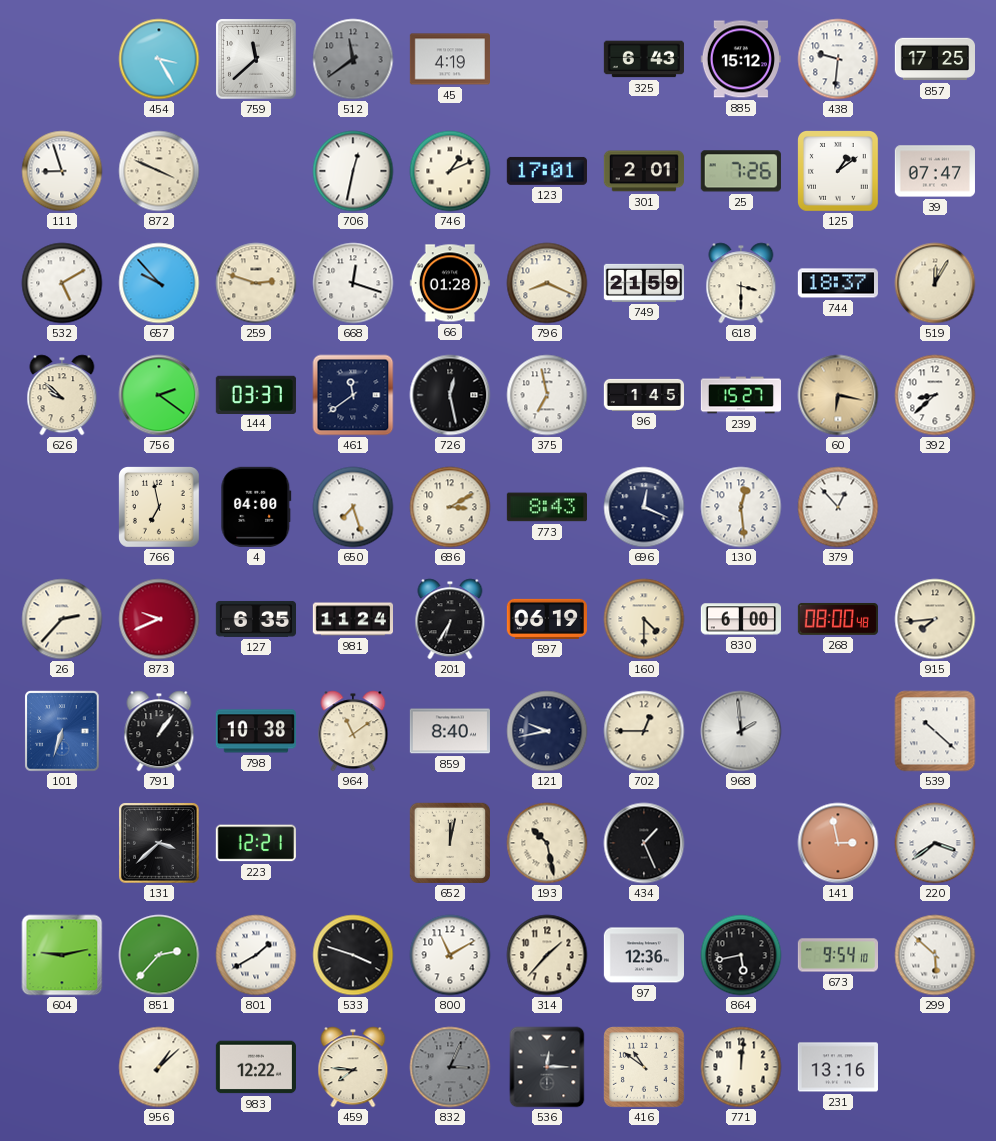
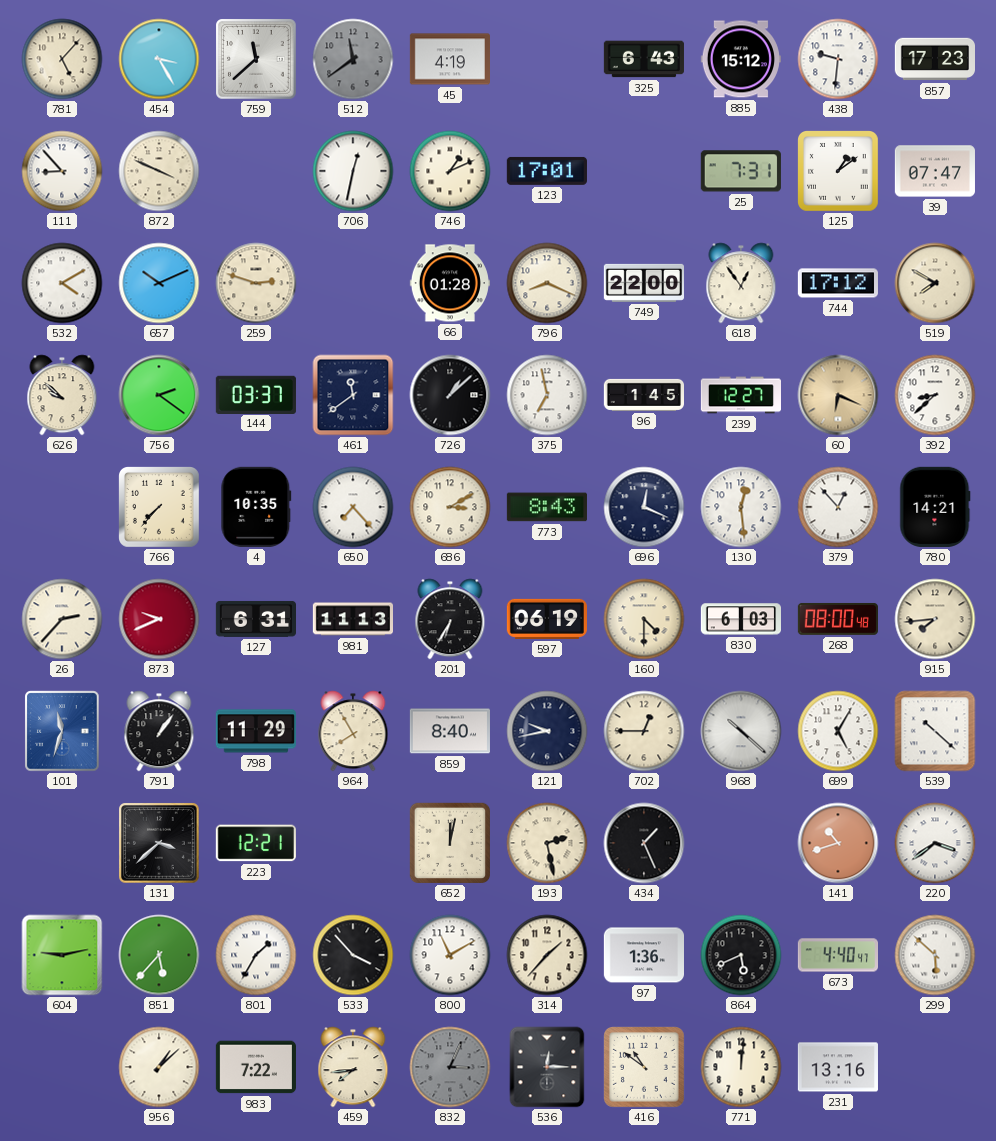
781: none -> 5:07 (62, 59)
857: 17:25 -> 17:23 (934, 59)
111: 8:57 -> 8:53 (62, 171)
301: 2:01 -> none (644, 171)
25: 7:26 -> 7:31 (741, 171)
532: 5:10 -> 4:10 (62, 283)
657: 9:53 -> 10:11 (159, 283)
668: 12:18 -> none (353, 283)
749: 21:59 -> 22:00 (643, 283)
618: 3:30 -> 12:54 (741, 283)
744: 18:37 -> 17:12 (838, 283)
519: 12:05 -> 7:50 (935, 283)
726: 12:28 -> 1:08 (450, 395)
239: 15:27 -> 12:27 (740, 395)
60: 6:17 -> 6:19 (838, 395)
766: 6:58 -> 7:37 (160, 508)
4: 04:00 -> 10:35 (256, 507)
650: 7:27 -> 7:23 (353, 507)
780: none -> 14:21 (935, 507)
127: 6:35 -> 6:31 (255, 619)
981: 11:24 -> 11:13 (352, 619)
830: 6:00 -> 6:03 (740, 619)
101: 6:33 -> 11:33 (62, 731)
798: 10:38 -> 11:29 (255, 731)
964: 11:09 -> 7:55 (353, 731)
968: 1:59 -> 10:22 (741, 731)
699: none -> 5:05 (838, 731)
193: 10:28 -> 2:28 (547, 843)
141: 2:58 -> 10:42 (838, 843)
851: 2:37 -> 5:37 (159, 955)
801: 1:40 -> 1:35 (256, 955)
533: 3:48 -> 3:53 (353, 955)
97: 12:36 -> 1:36 (643, 955)
864: 5:43 -> 5:41 (741, 955)
673: 9:54 -> 4:40 (837, 955)
983: 12:22 -> 7:22 (256, 1067)
459: 7:46 -> 7:44 (353, 1067)
